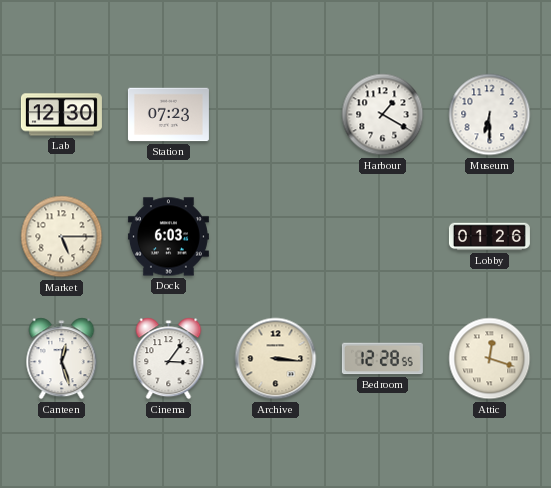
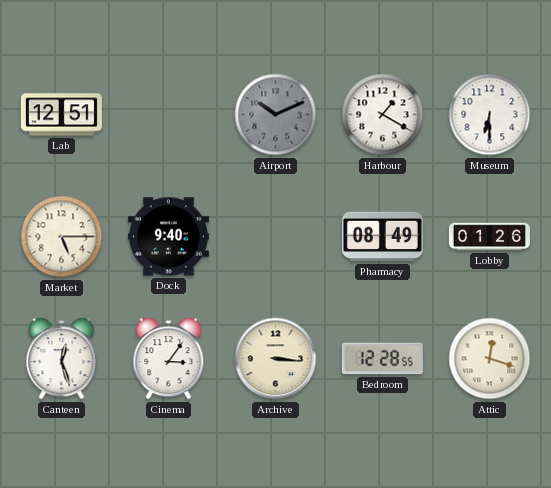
Lab: 12:30 -> 12:51 (61, 115)
Station: 07:23 -> none (168, 115)
Airport: none -> 10:11 (276, 115)
Dock: 6:03 -> 9:40 (168, 237)
Pharmacy: none -> 08:49 (382, 237)
